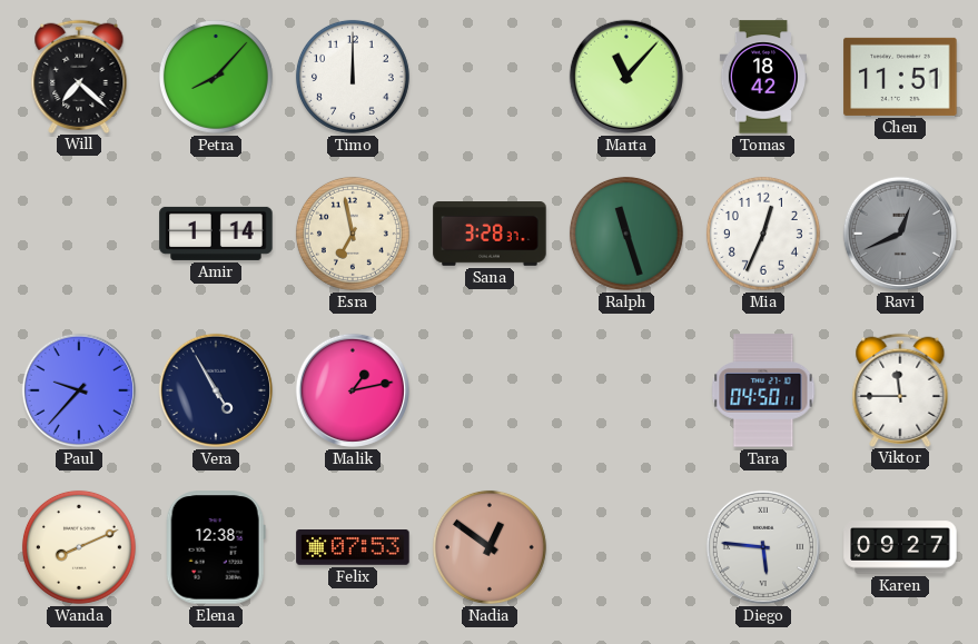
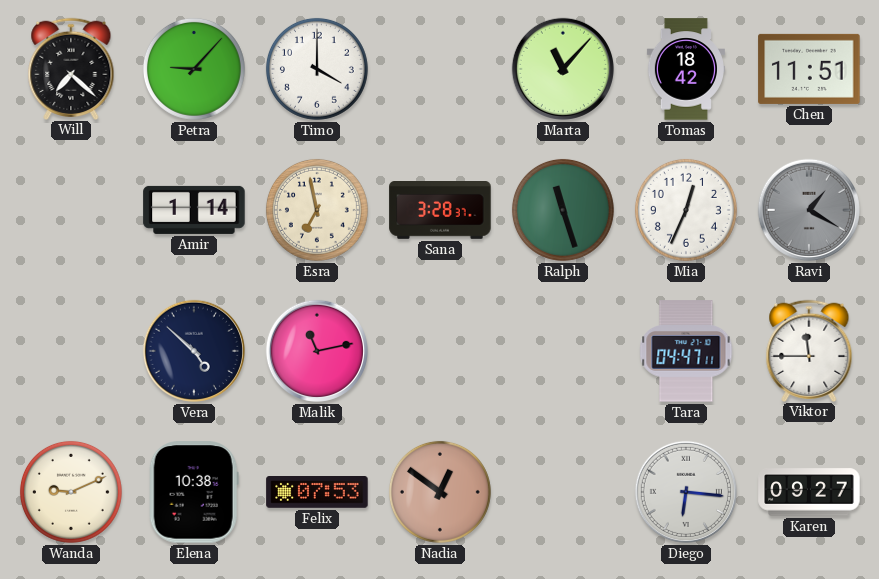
Petra: 8:07 -> 9:07 (194, 69)
Timo: 12:00 -> 4:00 (317, 69)
Ravi: 12:41 -> 1:20 (809, 210)
Paul: 9:37 -> none (79, 390)
Vera: 4:55 -> 4:52 (194, 351)
Malik: 1:13 -> 11:13 (317, 351)
Tara: 04:50 -> 04:47 (686, 351)
Wanda: 8:11 -> 9:11 (71, 492)
Elena: 12:38 -> 10:38 (194, 492)
Diego: 5:46 -> 6:16 (686, 492)
